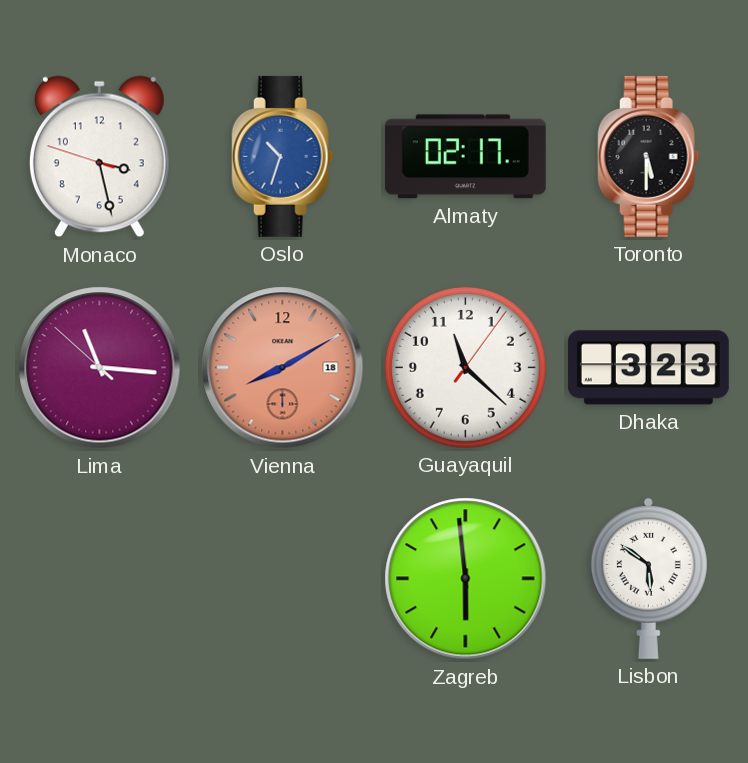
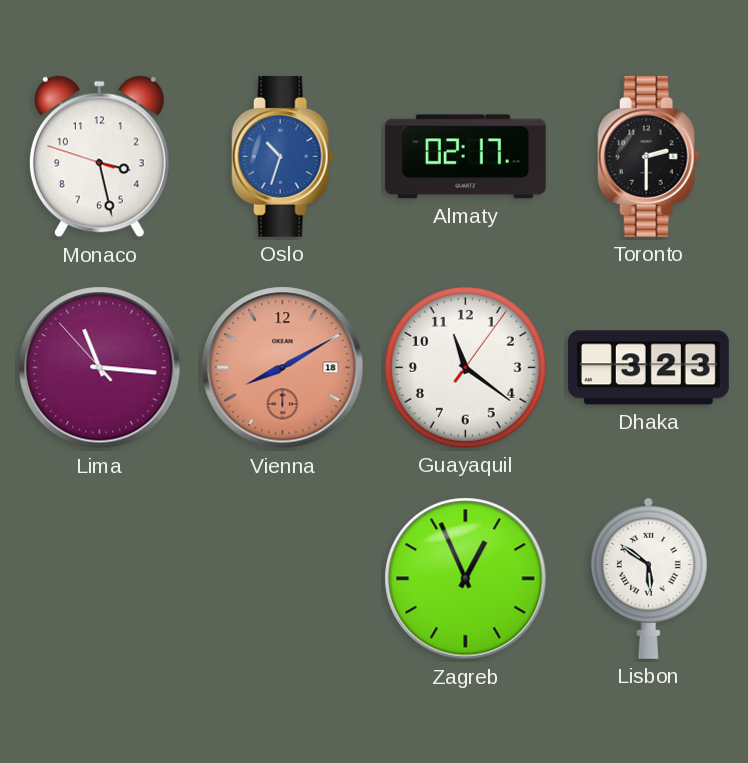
Toronto: 5:30 -> 2:30 (649, 156)
Lima: 11:15:52 -> 11:15:53 (100, 368)
Guayaquil: 11:22 -> 11:21 (465, 367)
Zagreb: 5:59 -> 12:56 (466, 579)
